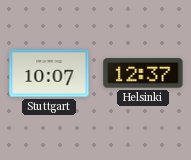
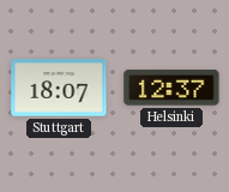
Stuttgart: 10:07 -> 18:07 (59, 88)
